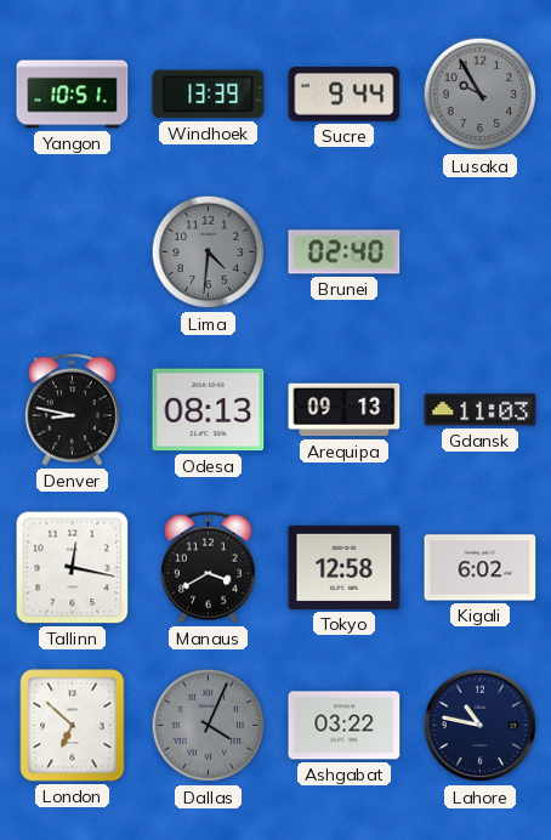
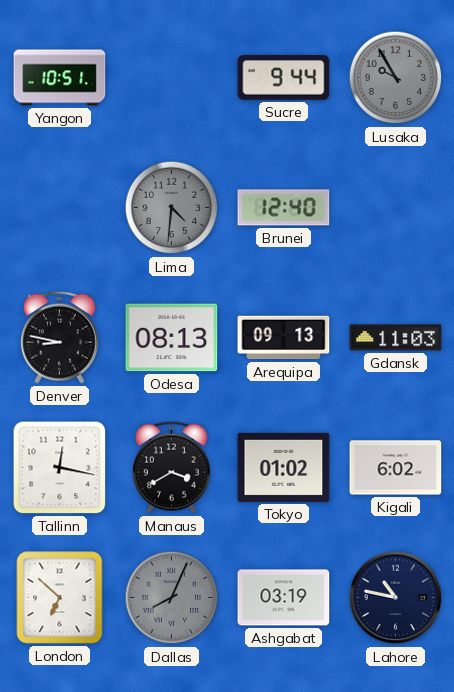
Windhoek: 13:39 -> none (209, 95)
Brunei: 02:40 -> 12:40 (284, 208)
Tokyo: 12:58 -> 01:02 (284, 467)
Dallas: 4:04 -> 8:04 (172, 598)
Ashgabat: 03:22 -> 03:19 (284, 598)
